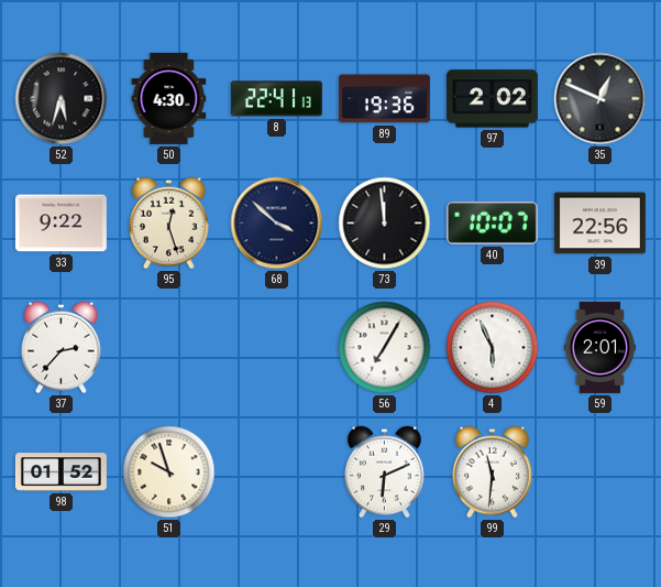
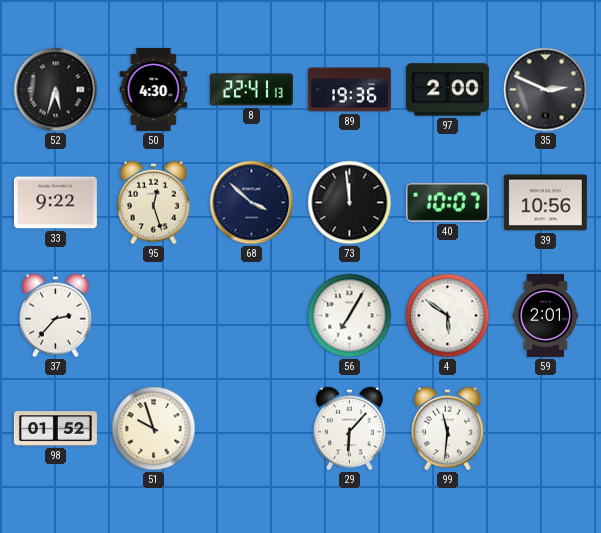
97: 2:02 -> 2:00 (447, 90)
35: 12:49 -> 2:49 (546, 90)
39: 22:56 -> 10:56 (545, 203)
4: 5:56 -> 5:51 (448, 316)
29: 6:11 -> 6:07 (350, 429)
